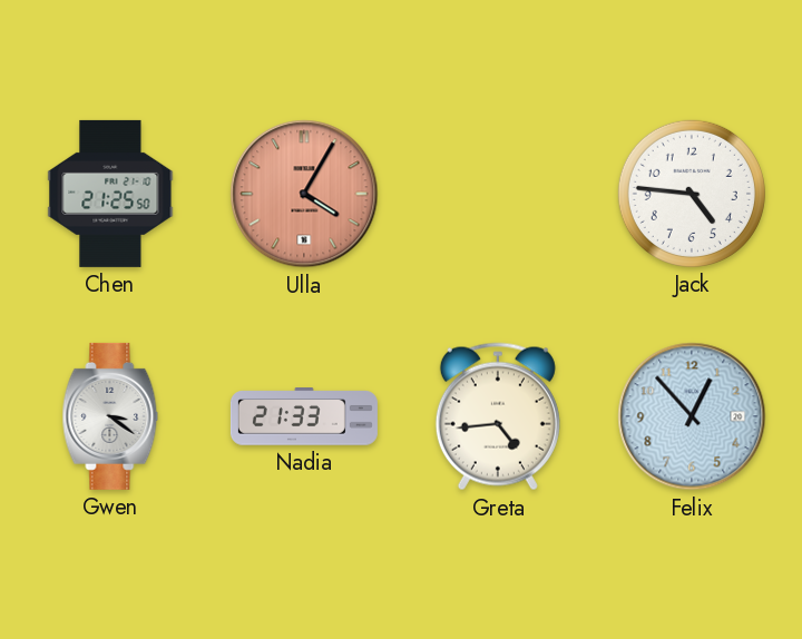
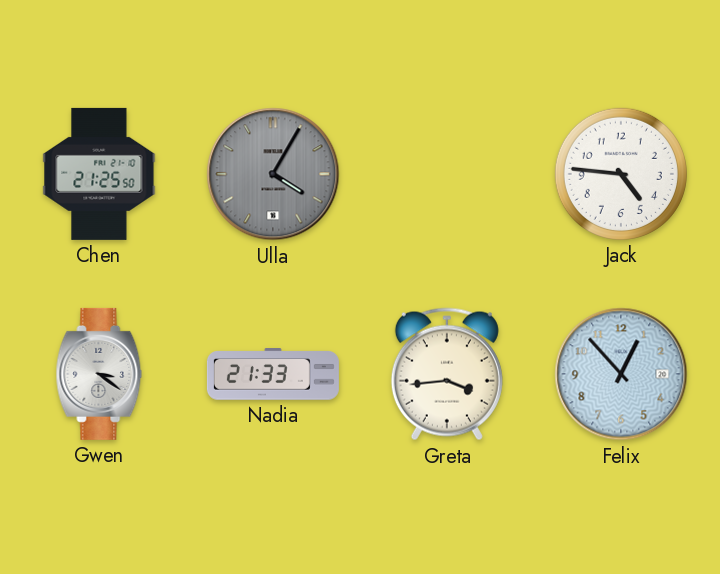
Ulla dial: salmon -> grey (273, 174)
Greta: 4:44 -> 3:44 (447, 374)
